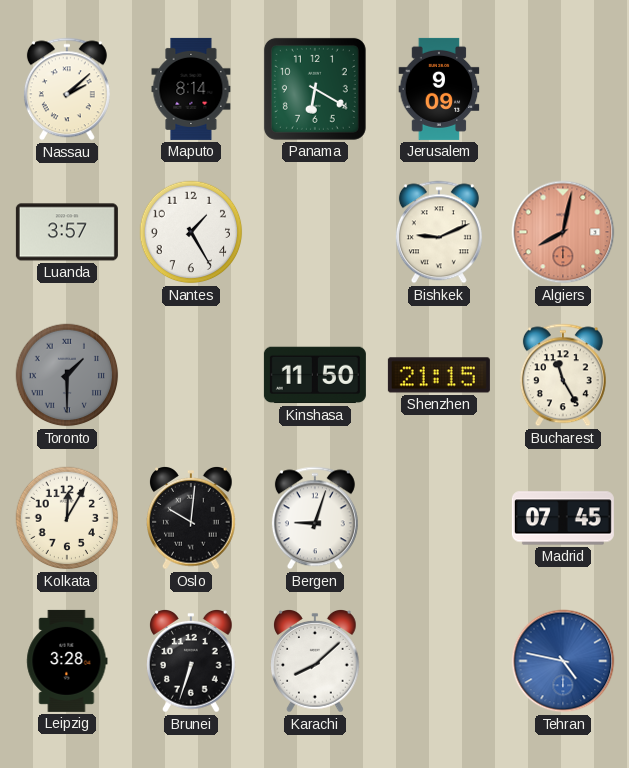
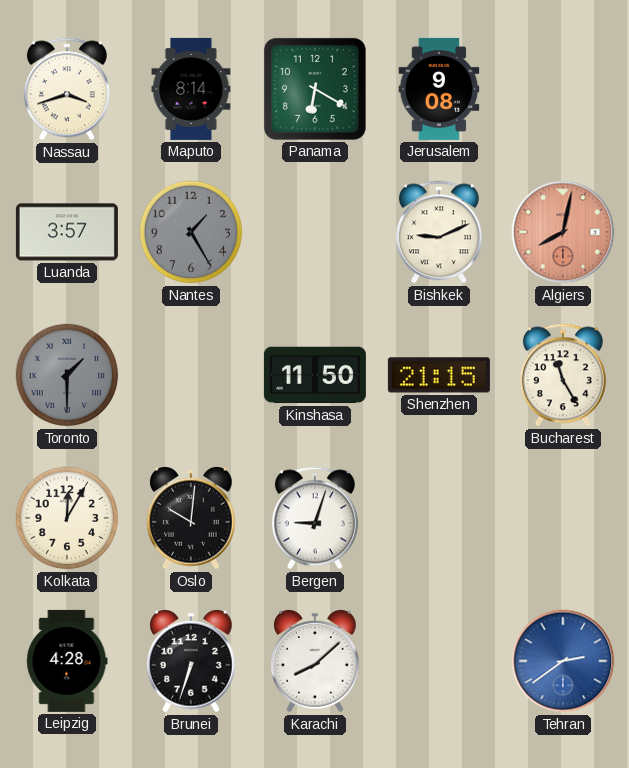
Nassau: 2:08 -> 3:42 (67, 89)
Jerusalem: 9:09 -> 9:08 (439, 89)
Nantes dial: white -> grey (191, 232)
Madrid: 07:45 -> none (563, 518)
Leipzig: 3:28 -> 4:28 (67, 661)
Tehran: 4:47 -> 2:39 (563, 661)
